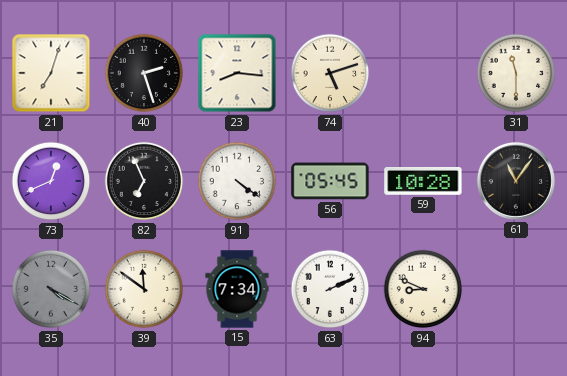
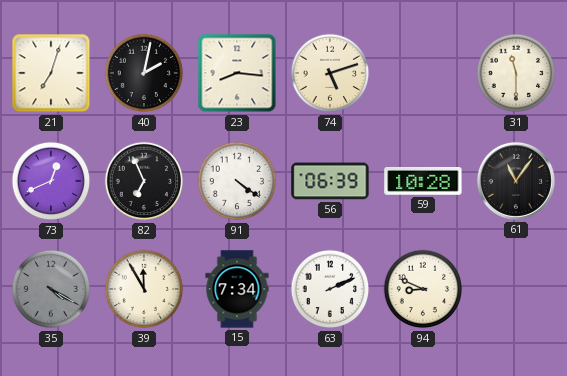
40: 2:27 -> 2:02 (144, 73)
56: 05:45 -> 06:39 (330, 181)
39: 11:51 -> 11:55 (144, 289)
